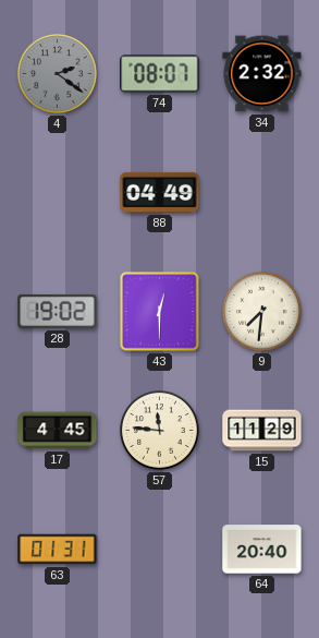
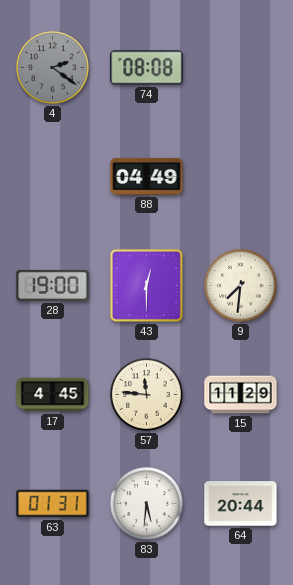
74: 08:07 -> 08:08 (147, 68)
34: 2:32 -> none (262, 74)
28: 19:02 -> 19:00 (53, 285)
83: none -> 5:31 (147, 504)
64: 20:40 -> 20:44 (241, 504)
